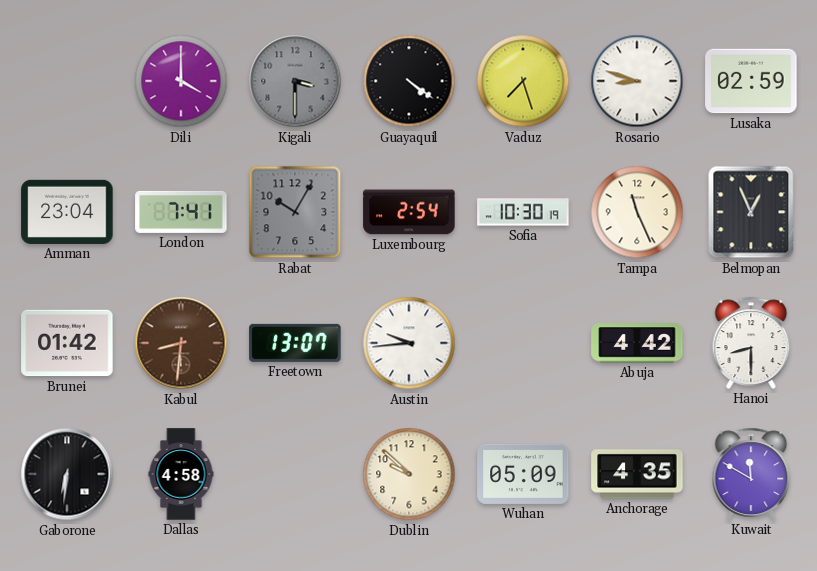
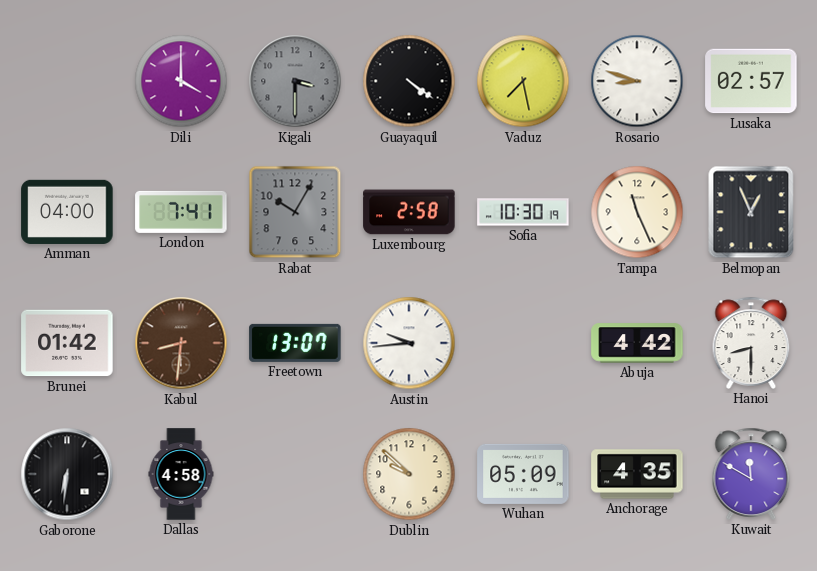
Vaduz: 7:27 -> 7:28 (523, 81)
Lusaka: 02:59 -> 02:57 (751, 81)
Amman: 23:04 -> 04:00 (67, 212)
Luxembourg: 2:54 -> 2:58 (409, 212)
